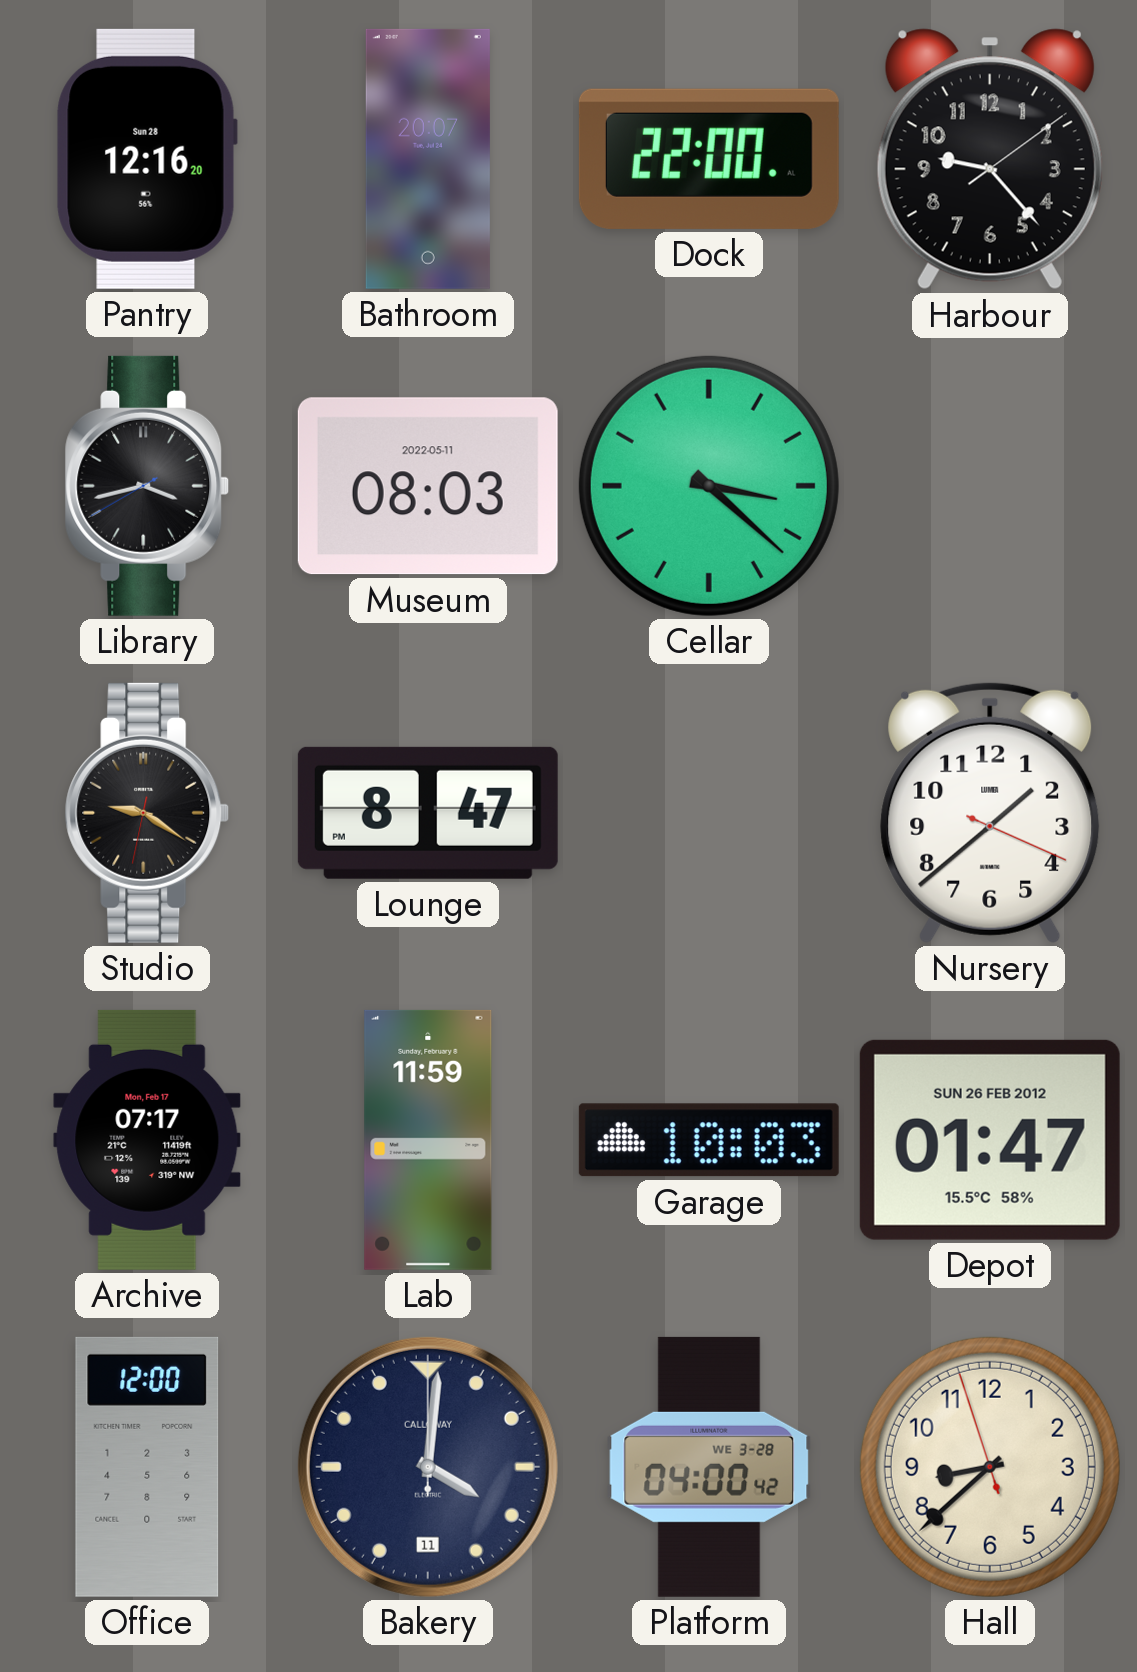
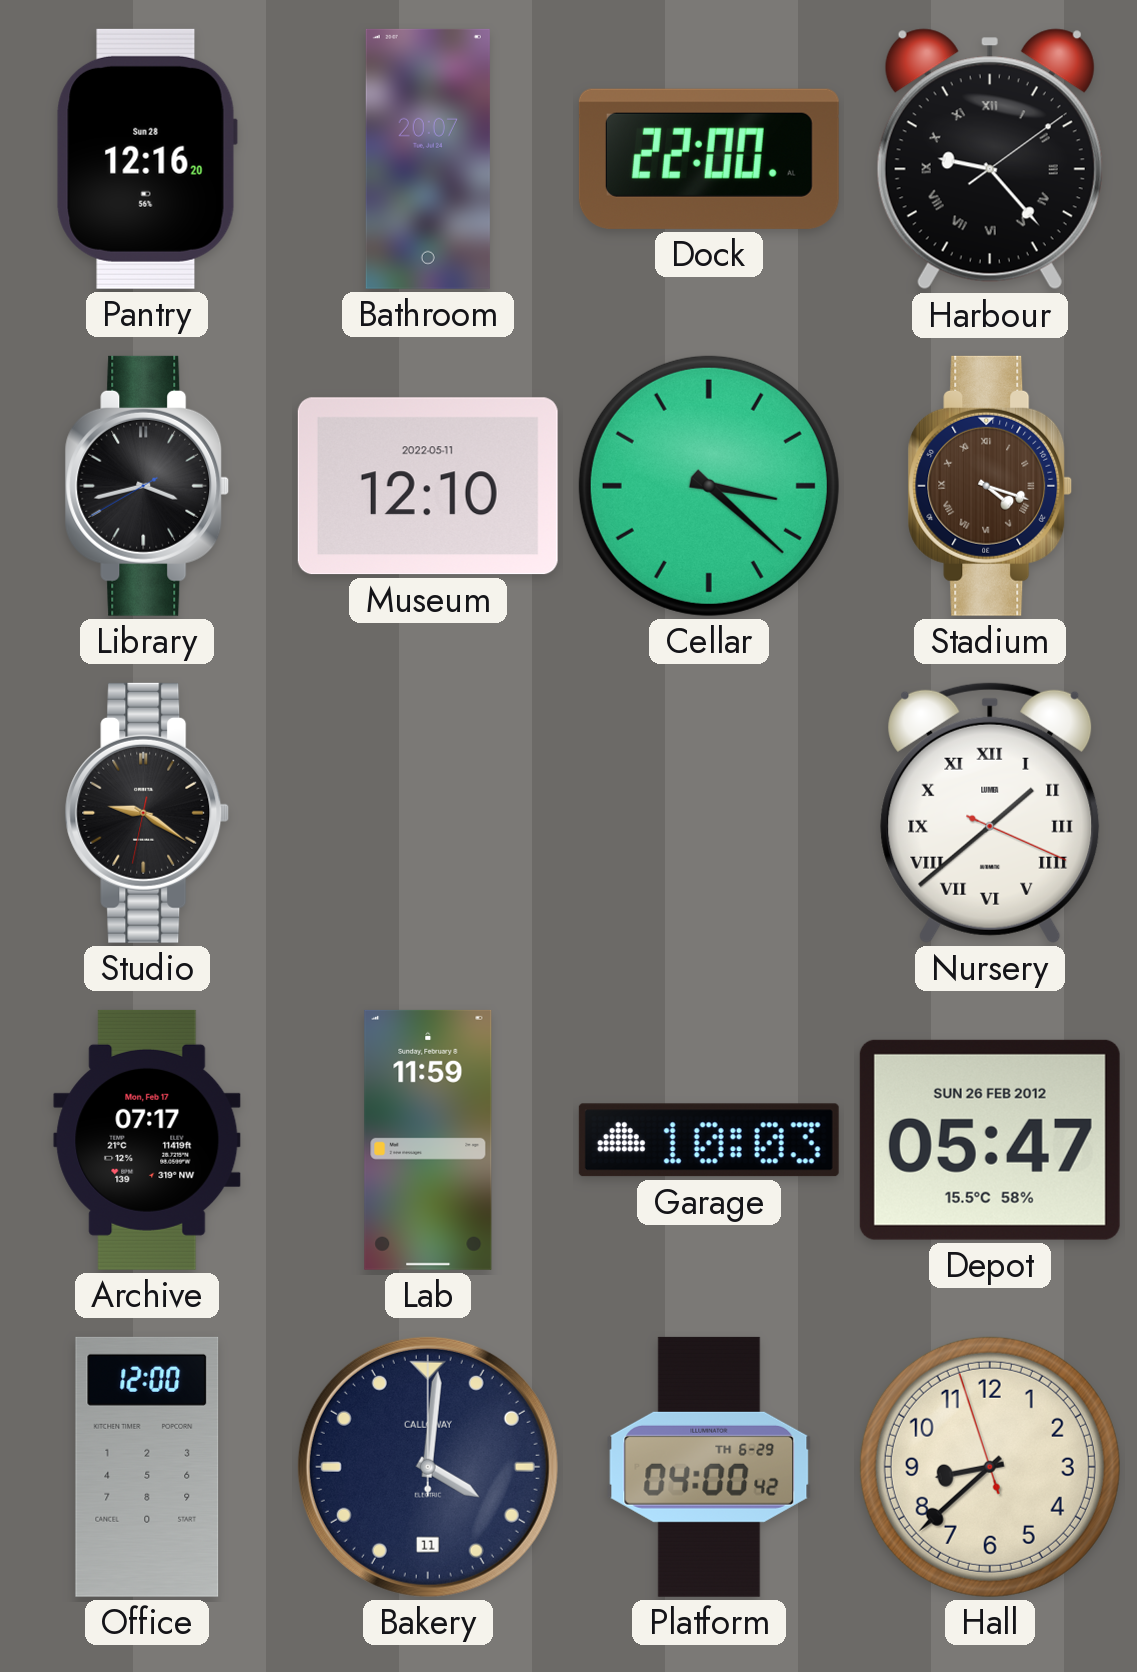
Harbour numerals: Arabic -> Roman (990, 159)
Museum: 08:03 -> 12:10 (428, 486)
Stadium: none -> 4:18 (990, 486)
Lounge: 8:47 -> none (428, 813)
Nursery numerals: Arabic -> Roman (990, 813)
Depot: 01:47 -> 05:47 (990, 1140)
Platform date: WE 3-28 -> TH 6-29 (709, 1467)
